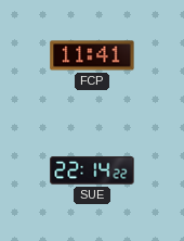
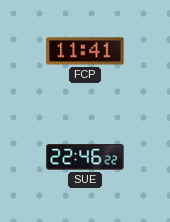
SUE: 22:14 -> 22:46 (85, 157)
